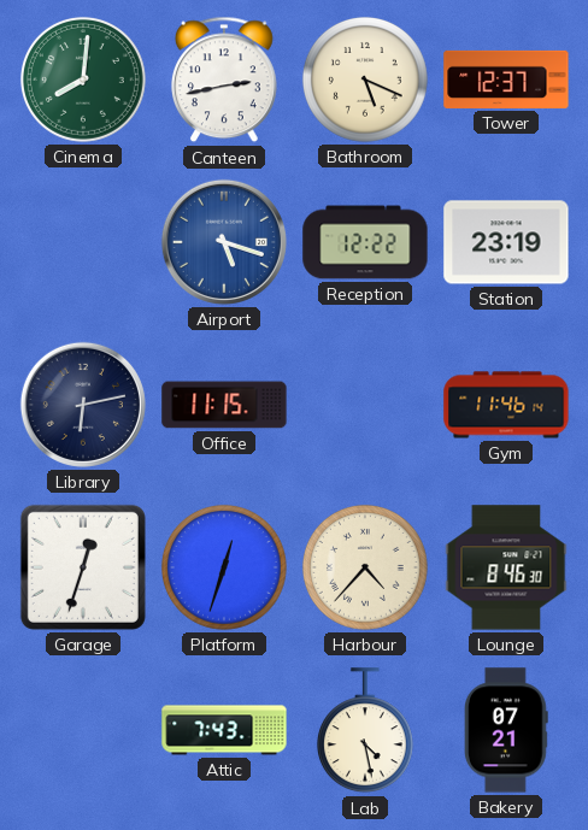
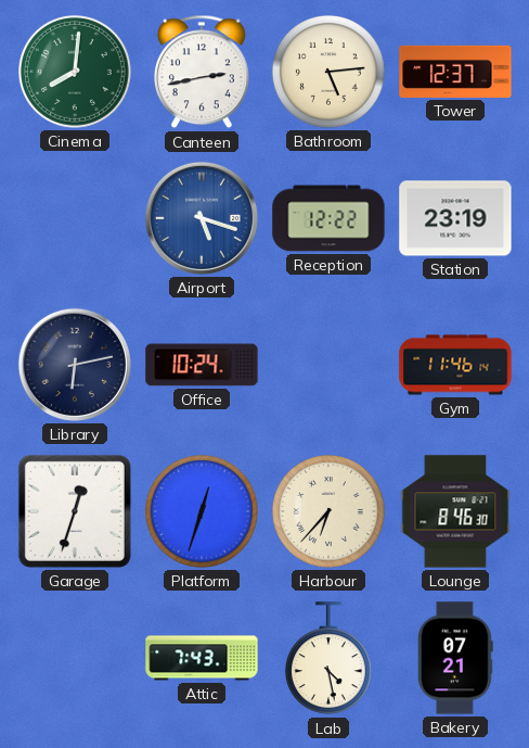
Bathroom: 5:19 -> 5:14 (328, 72)
Office: 11:15 -> 10:24 (202, 365)
Harbour: 4:37 -> 6:37 (328, 511)
